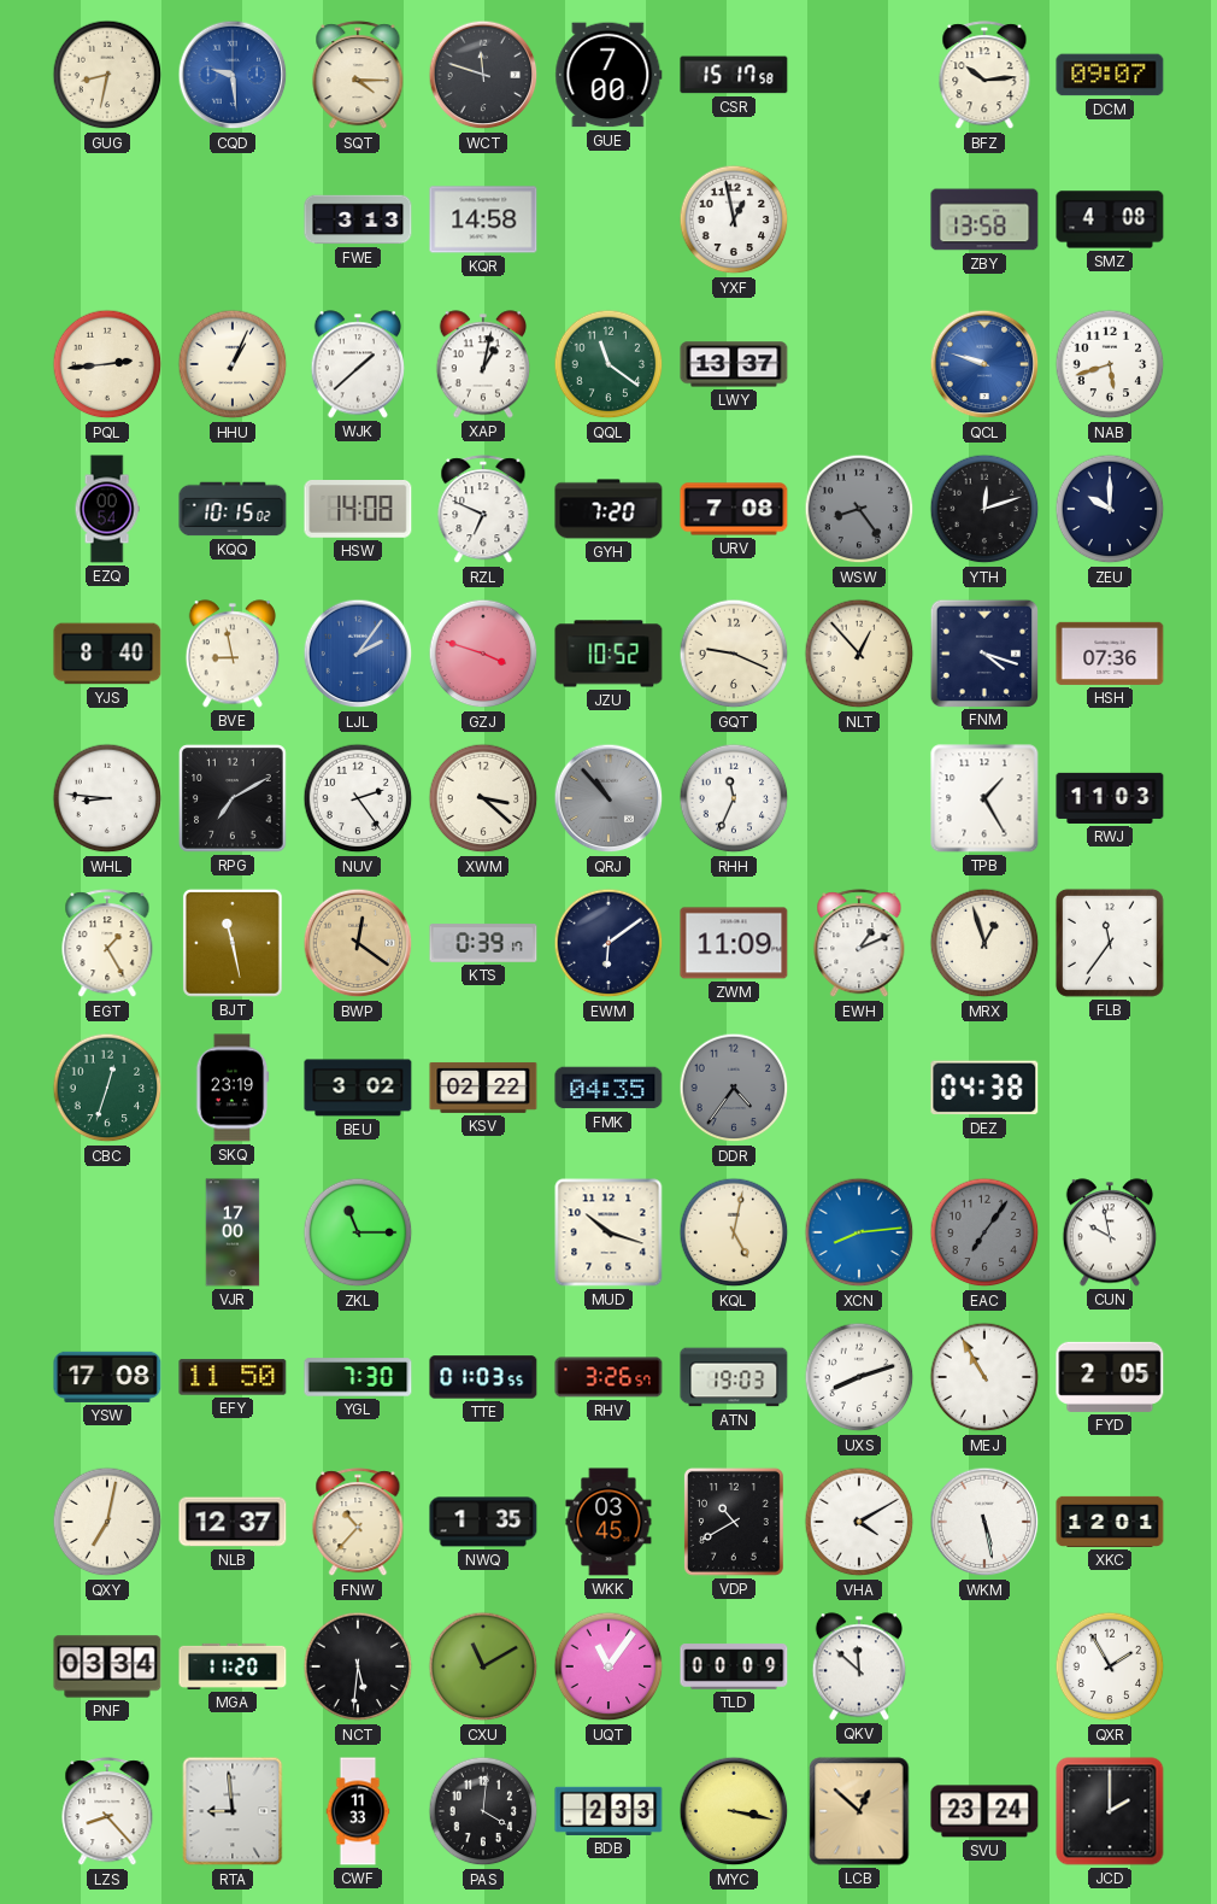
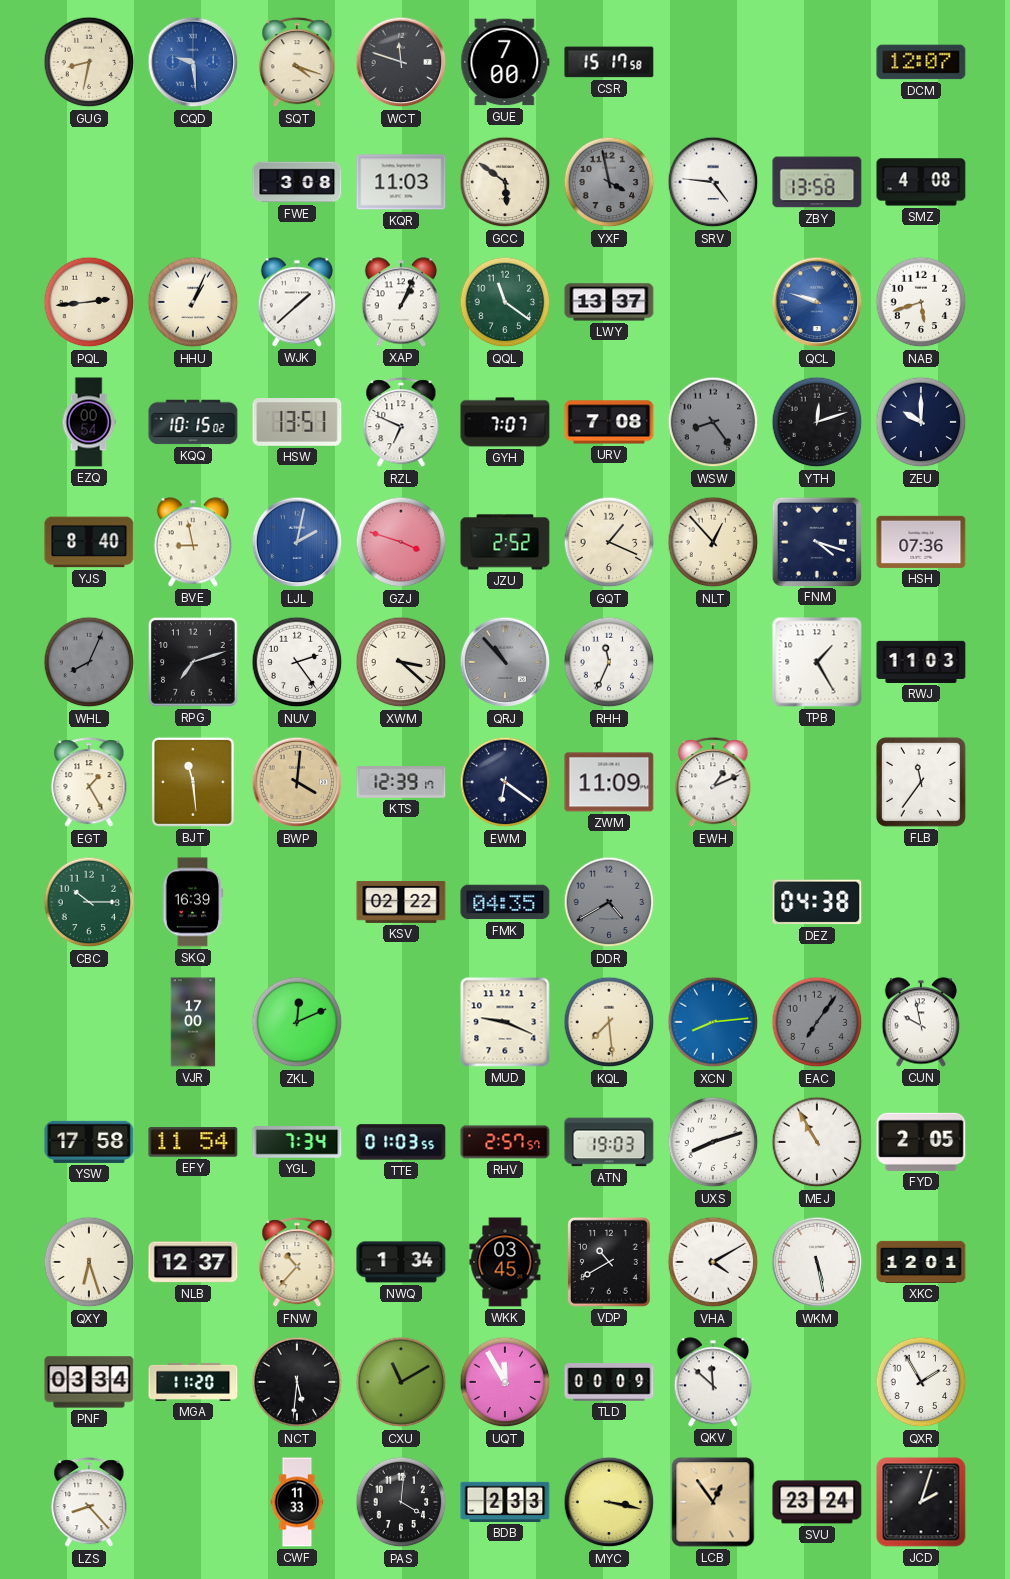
SQT: 4:15 -> 4:18 (297, 63)
BFZ: 10:14 -> none (984, 76)
DCM: 09:07 -> 12:07 (921, 62)
FWE: 3:13 -> 3:08 (297, 182)
KQR: 14:58 -> 11:03 (401, 182)
GCC: none -> 5:51 (505, 182)
YXF: 12:58 -> 3:58 (609, 182)
YXF dial: white -> grey (609, 182)
SRV: none -> 4:46 (713, 182)
XAP: 1:02 -> 1:04 (400, 302)
HSW: 14:08 -> 13:51 (297, 423)
GYH: 7:20 -> 7:07 (505, 422)
LJL: 2:06 -> 2:02 (297, 542)
JZU: 10:52 -> 2:52 (505, 542)
GQT: 9:19 -> 1:19 (609, 542)
WHL: 8:46 -> 8:04 (89, 662)
WHL dial: white -> grey (89, 662)
RPG: 7:10 -> 7:12 (193, 662)
BJT: 11:28 -> 11:29 (193, 782)
BWP: 12:21 -> 4:01 (297, 782)
KTS: 0:39 -> 12:39 (401, 782)
EWM: 6:09 -> 6:21 (505, 782)
MRX: 12:57 -> none (984, 943)
CBC: 12:33 -> 10:15 (89, 902)
SKQ: 23:19 -> 16:39 (193, 902)
BEU: 3:02 -> none (358, 1088)
DDR: 4:36 -> 4:40 (609, 902)
ZKL: 11:15 -> 12:11 (297, 1022)
MUD: 10:18 -> 9:19 (505, 1022)
KQL: 5:02 -> 7:29 (609, 1022)
YSW: 17:08 -> 17:58 (89, 1142)
EFY: 11:50 -> 11:54 (193, 1142)
YGL: 7:30 -> 7:34 (297, 1142)
RHV: 3:26 -> 2:57 (505, 1142)
QXY: 7:02 -> 6:27 (89, 1262)
NWQ: 1:35 -> 1:34 (401, 1262)
UQT: 11:06 -> 11:55 (505, 1382)
RTA: 8:59 -> none (233, 1811)
LCB: 12:52 -> 12:54 (713, 1502)
JCD: 2:00 -> 2:03 (921, 1502)
